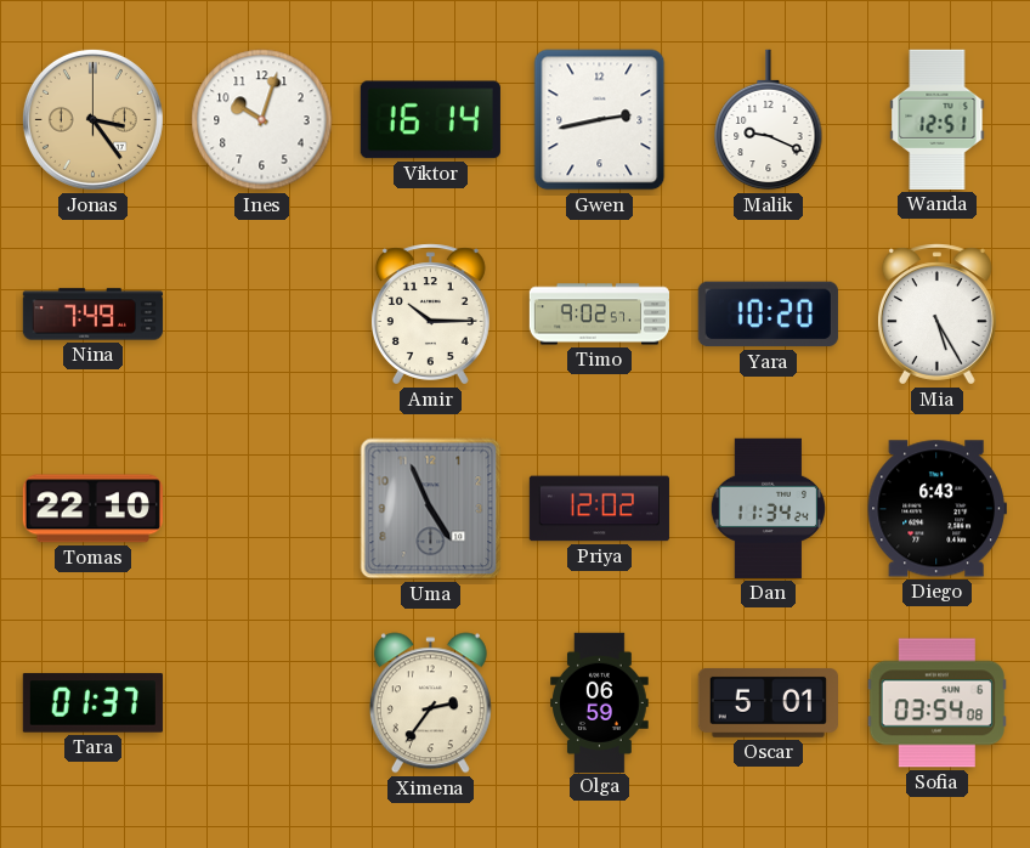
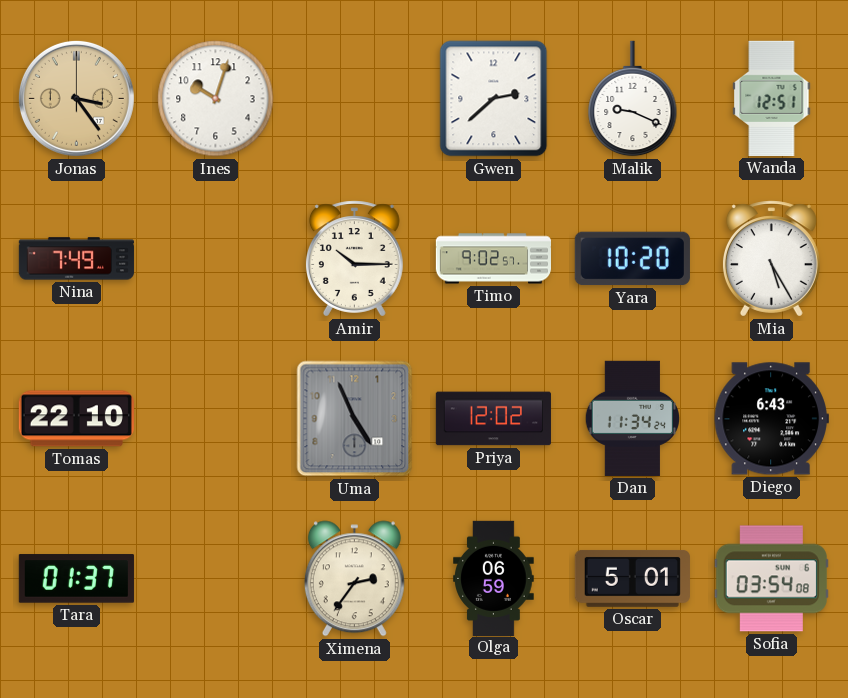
Viktor: 16:14 -> none (430, 120)
Gwen: 2:43 -> 2:38 (494, 99)
